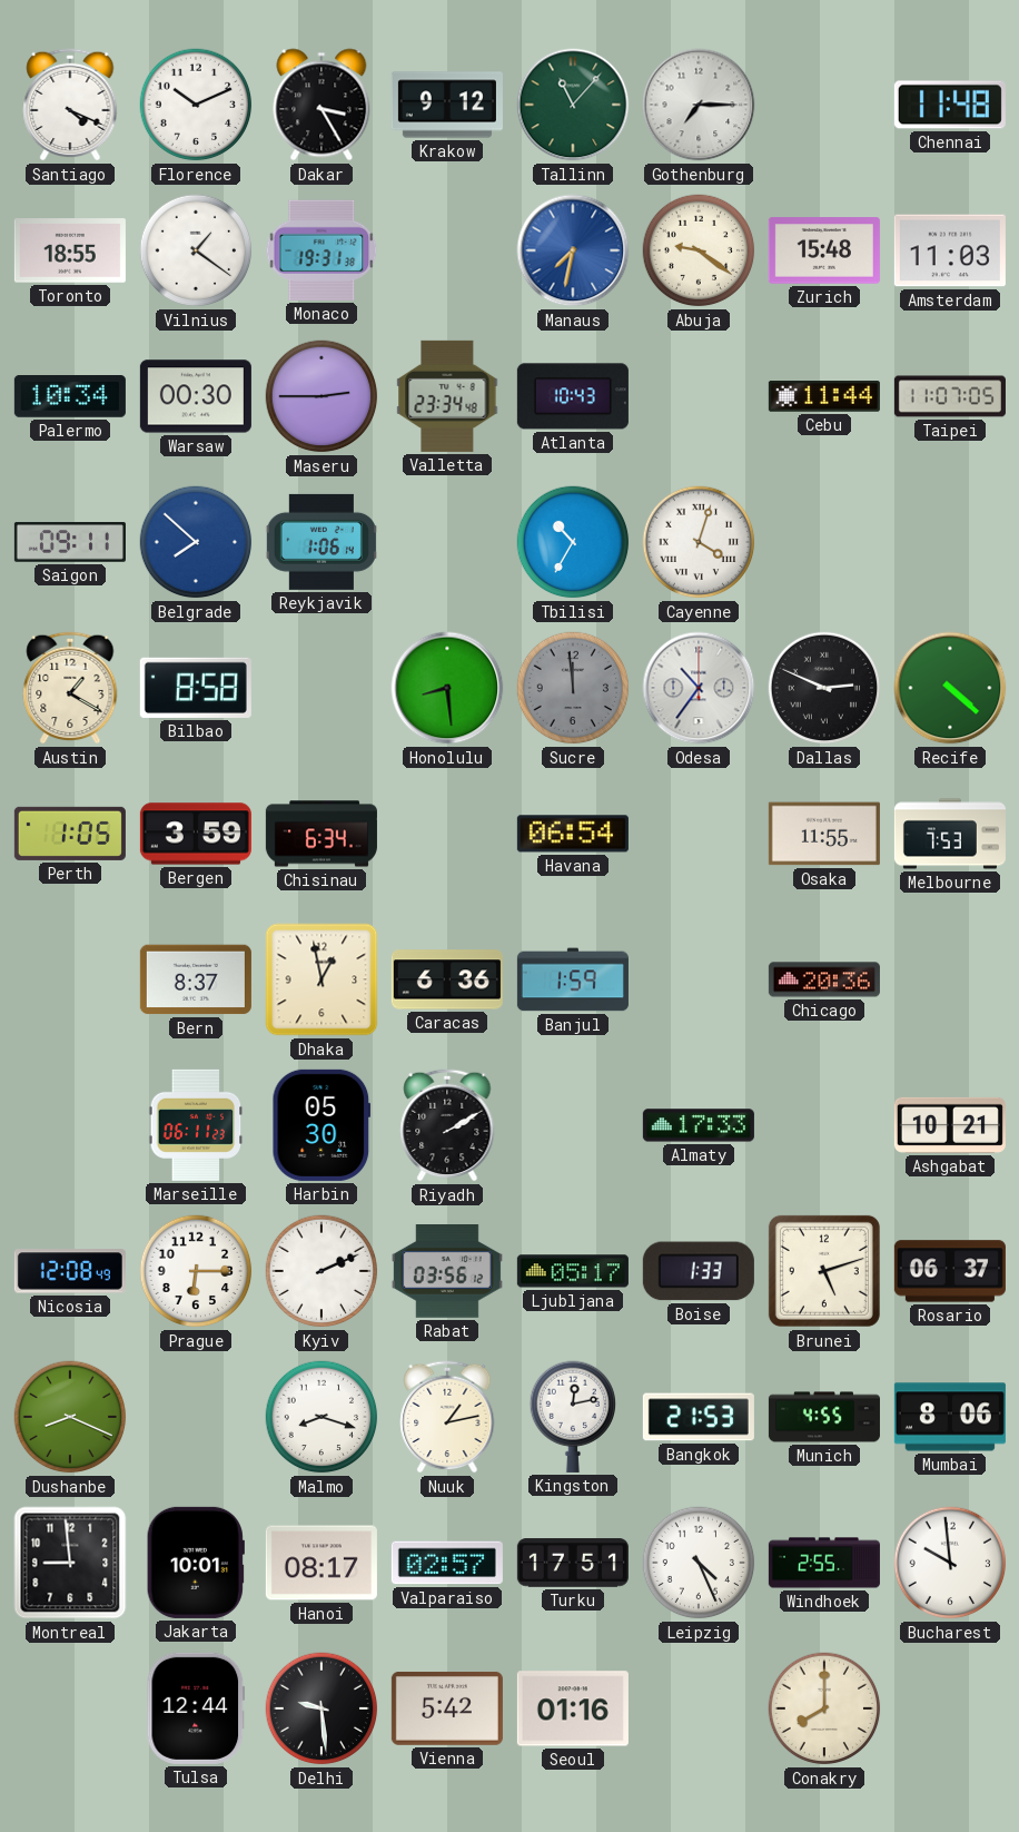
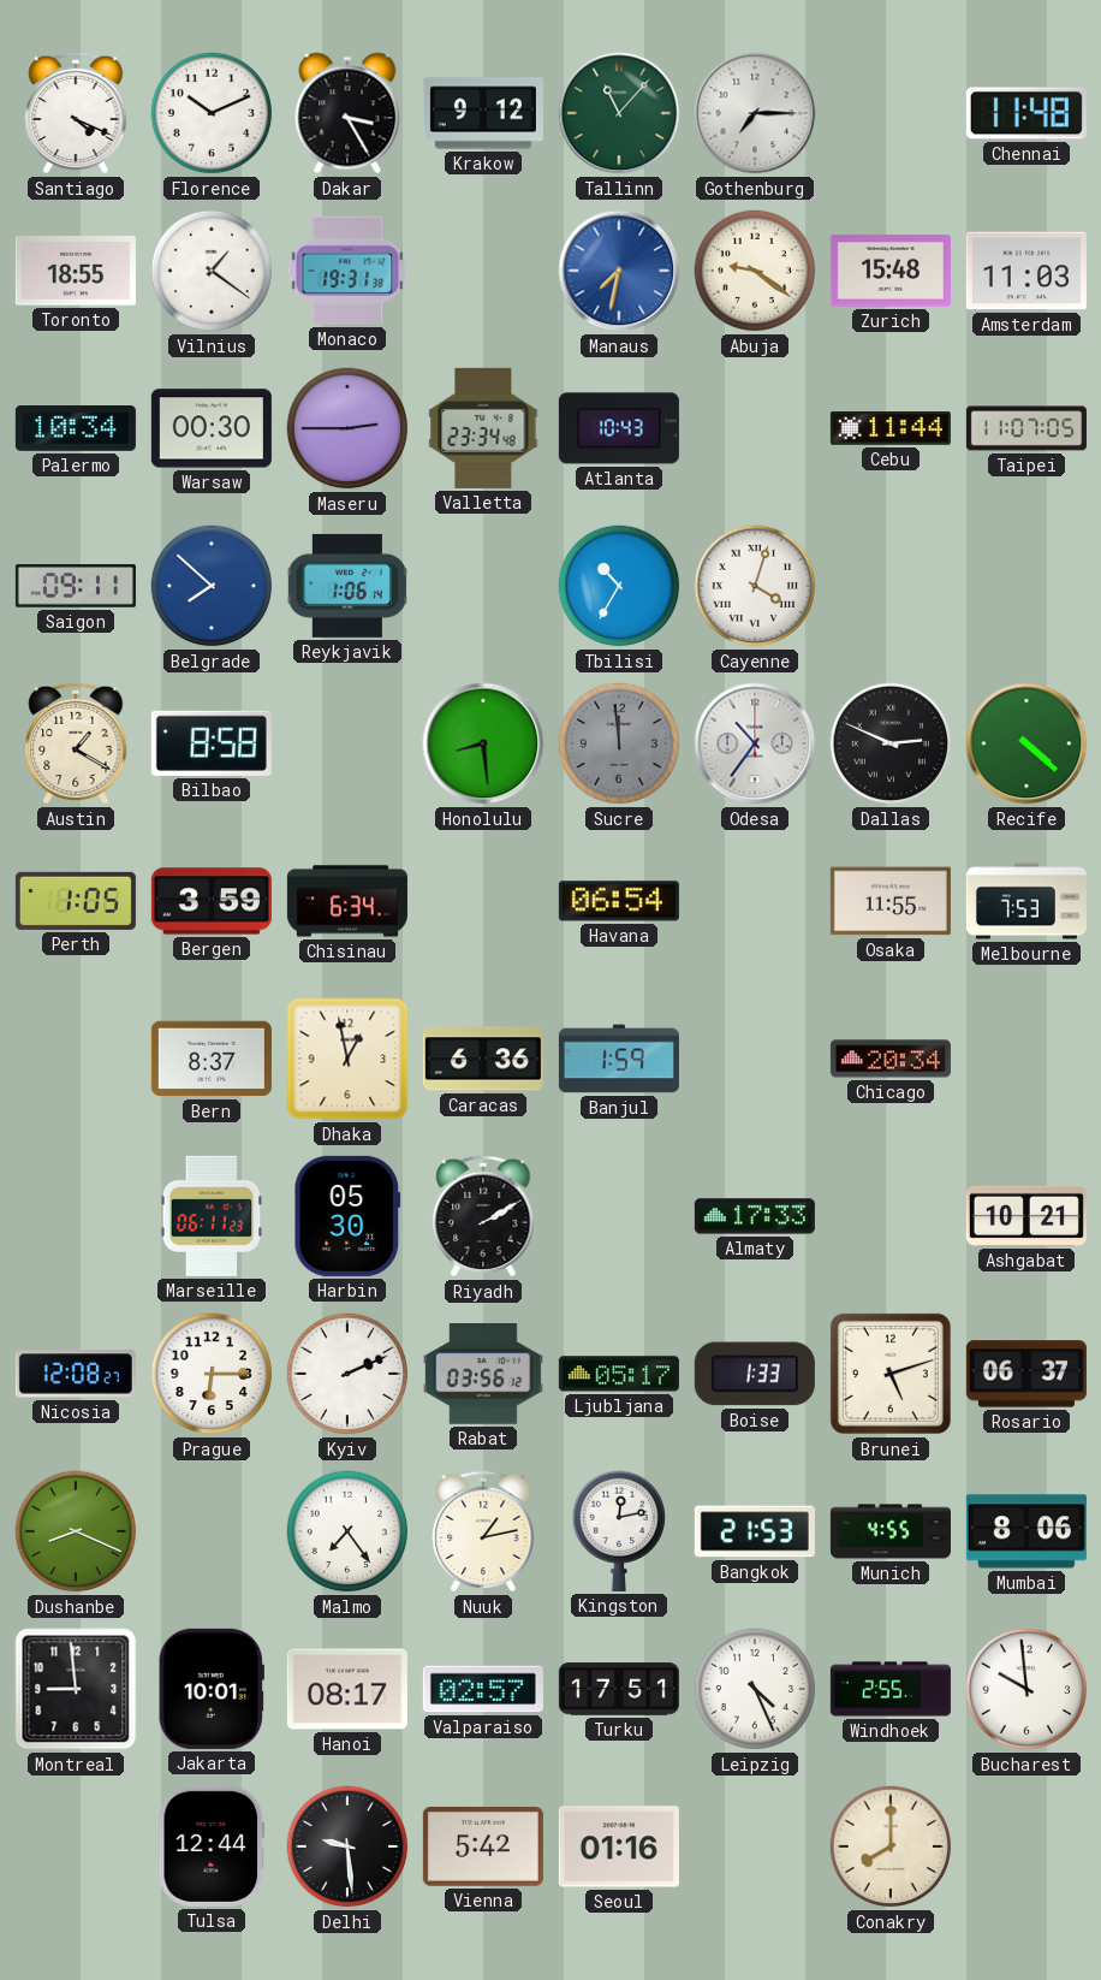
Chicago: 20:36 -> 20:34 (891, 1059)
Nicosia: 12:08:49 -> 12:08:27 (76, 1374)
Malmo: 8:18 -> 7:24 (347, 1531)
